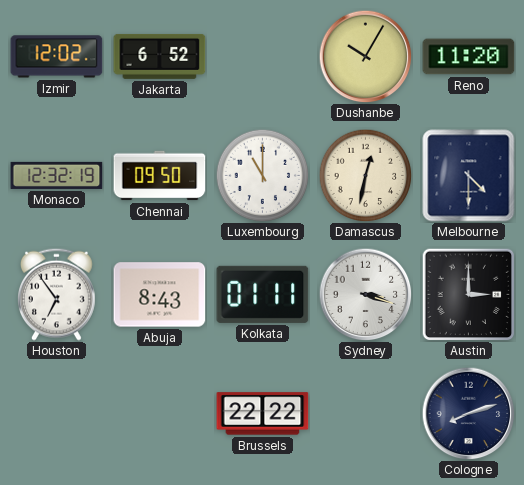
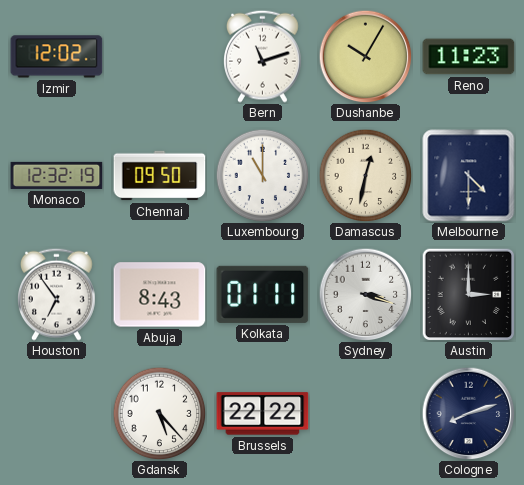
Jakarta: 6:52 -> none (160, 56)
Bern: none -> 11:12 (263, 56)
Reno: 11:20 -> 11:23 (469, 57)
Gdansk: none -> 5:23 (159, 413)
